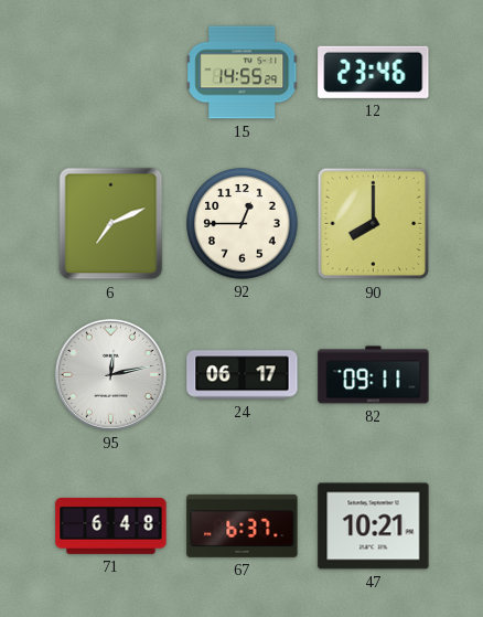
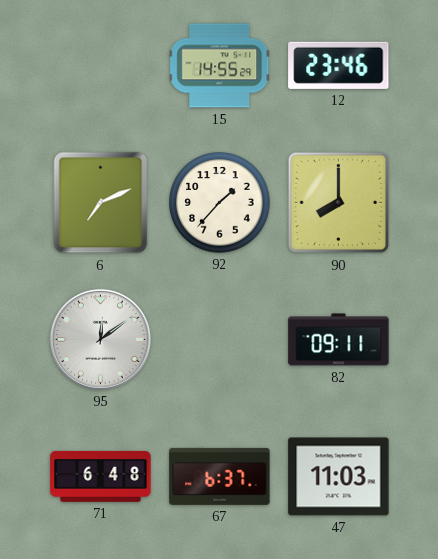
92: 12:45 -> 1:37 (220, 203)
95: 12:13 -> 12:09 (100, 339)
24: 06:17 -> none (243, 375)
47: 10:21 -> 11:03 (339, 477)
